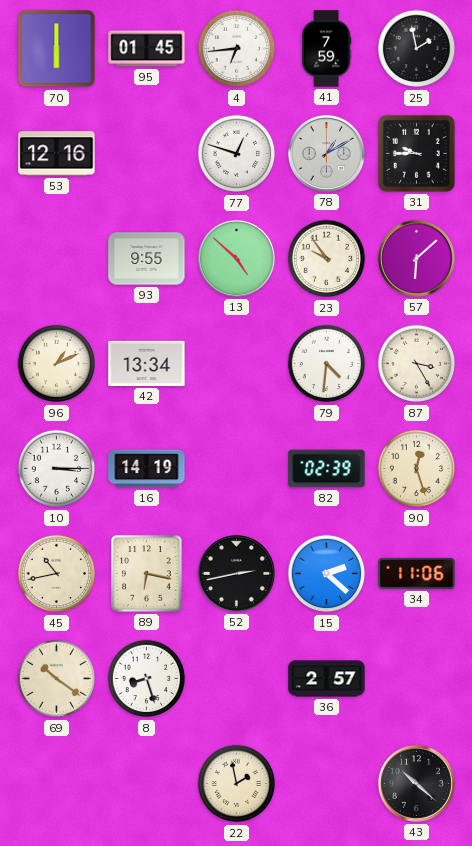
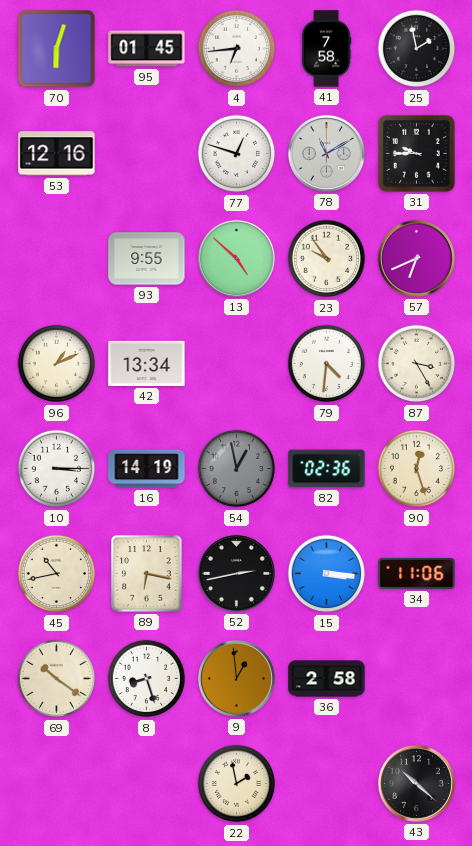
70: 6:00 -> 6:03 (57, 49)
41: 7:59 -> 7:58 (326, 49)
78: 1:10 -> 11:10 (326, 153)
57: 6:08 -> 6:41 (416, 258)
54: none -> 12:58 (237, 469)
82: 02:39 -> 02:36 (327, 469)
15: 2:22 -> 3:16 (327, 574)
9: none -> 12:59 (236, 678)
36: 2:57 -> 2:58 (327, 679)
